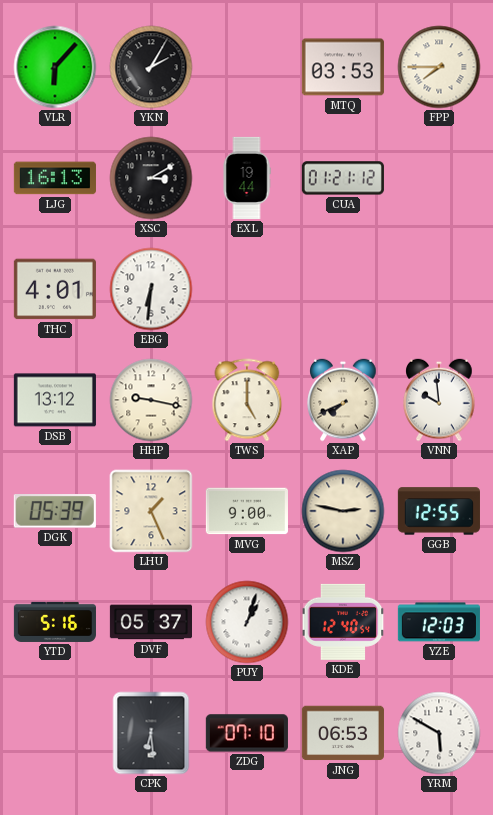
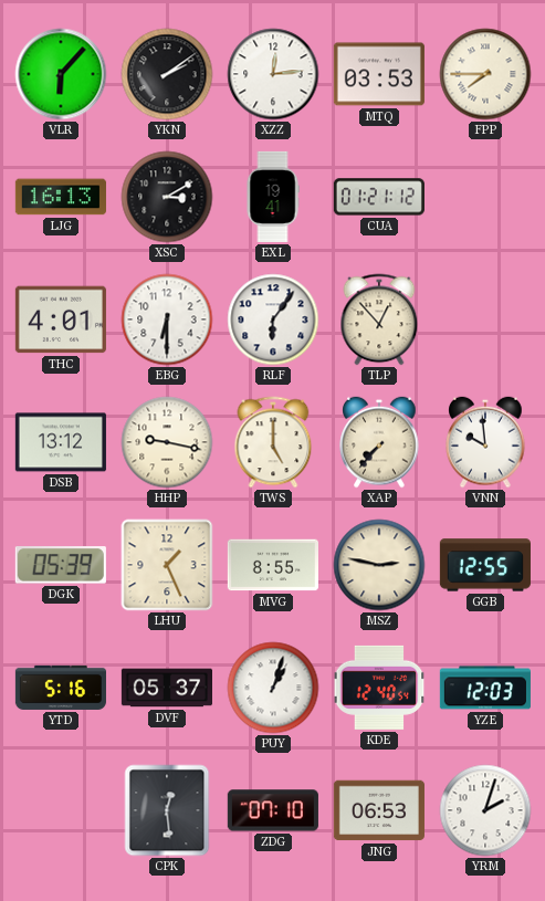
YKN: 2:05 -> 2:09 (167, 74)
XZZ: none -> 12:14 (273, 74)
EXL: 19:44 -> 19:41 (273, 197)
EBG: 6:31 -> 6:30 (167, 319)
RLF: none -> 6:06 (273, 319)
TLP: none -> 12:53 (379, 319)
XAP: 7:41 -> 7:37 (379, 442)
MVG: 9:00 -> 8:55 (273, 565)
CPK: 6:29 -> 12:29 (167, 810)
YRM: 5:50 -> 2:03 (485, 810)
